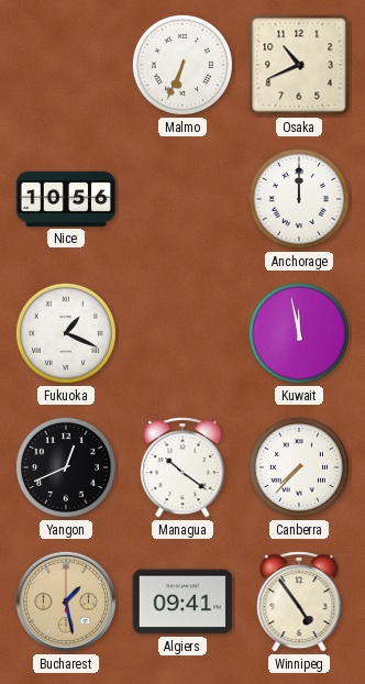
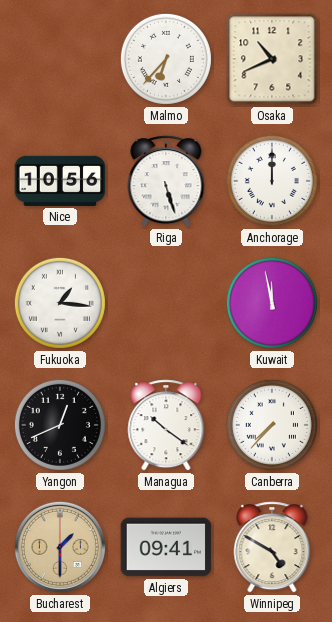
Malmo: 6:34 -> 6:37 (166, 59)
Riga: none -> 5:27 (166, 181)
Fukuoka: 1:19 -> 1:16 (60, 303)
Bucharest: 1:28 -> 1:30 (60, 547)
Winnipeg: 4:54 -> 4:50 (272, 547)
